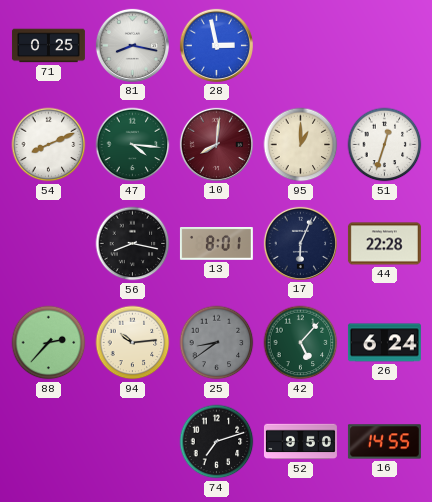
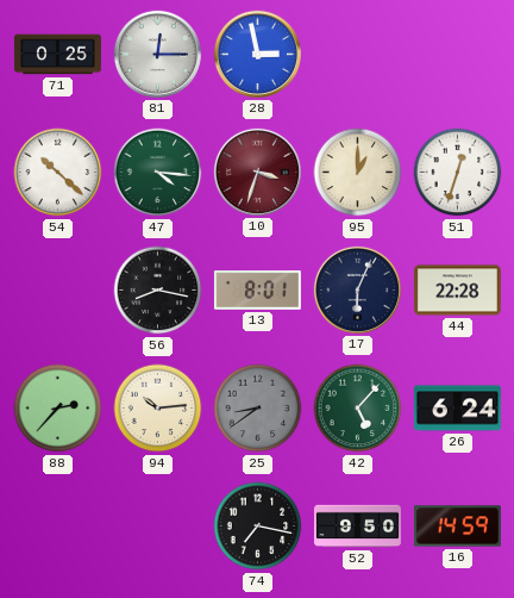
81: 8:17 -> 12:15 (157, 54)
54: 8:11 -> 10:22 (58, 173)
10: 8:01 -> 3:33 (257, 172)
74: 7:12 -> 7:17 (258, 527)
16: 14:55 -> 14:59 (457, 527)
